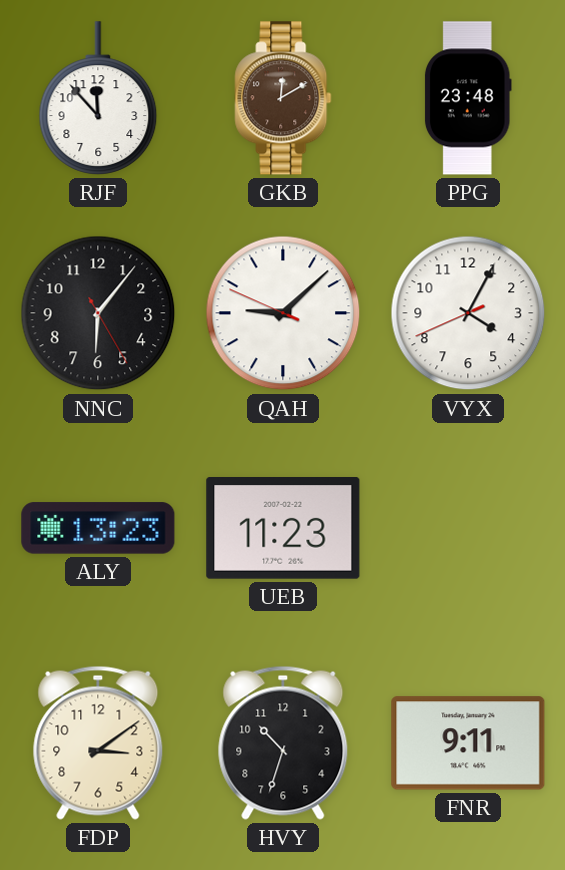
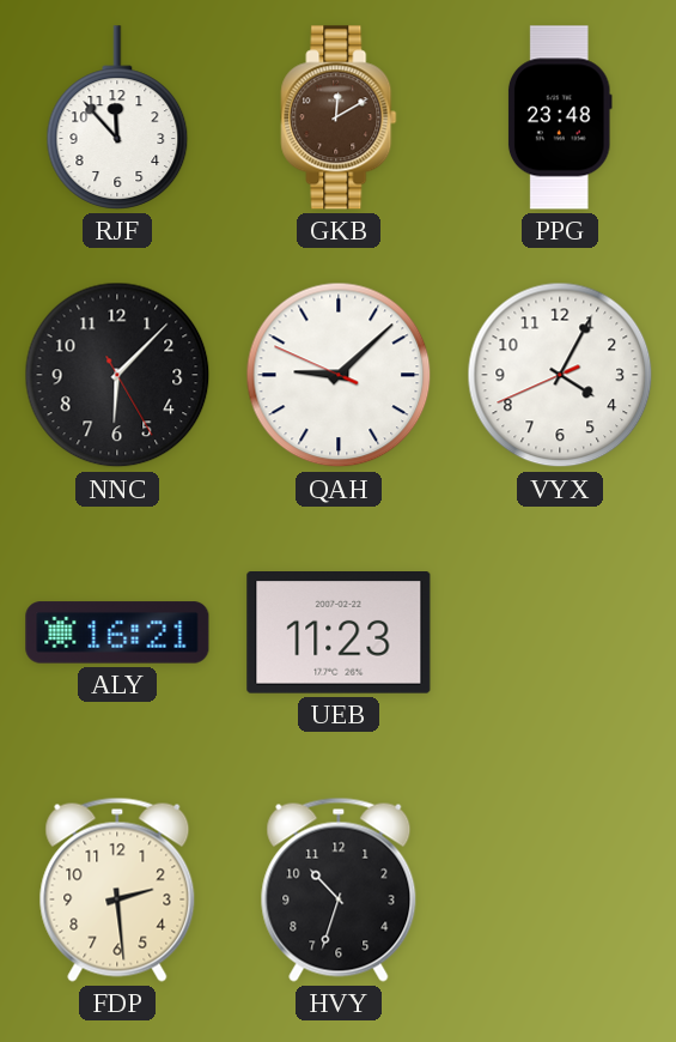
NNC: 6:06 -> 6:07 (117, 375)
ALY: 13:23 -> 16:21 (117, 632)
FDP: 3:09 -> 2:29 (117, 890)
FNR: 9:11 -> none (468, 743)
